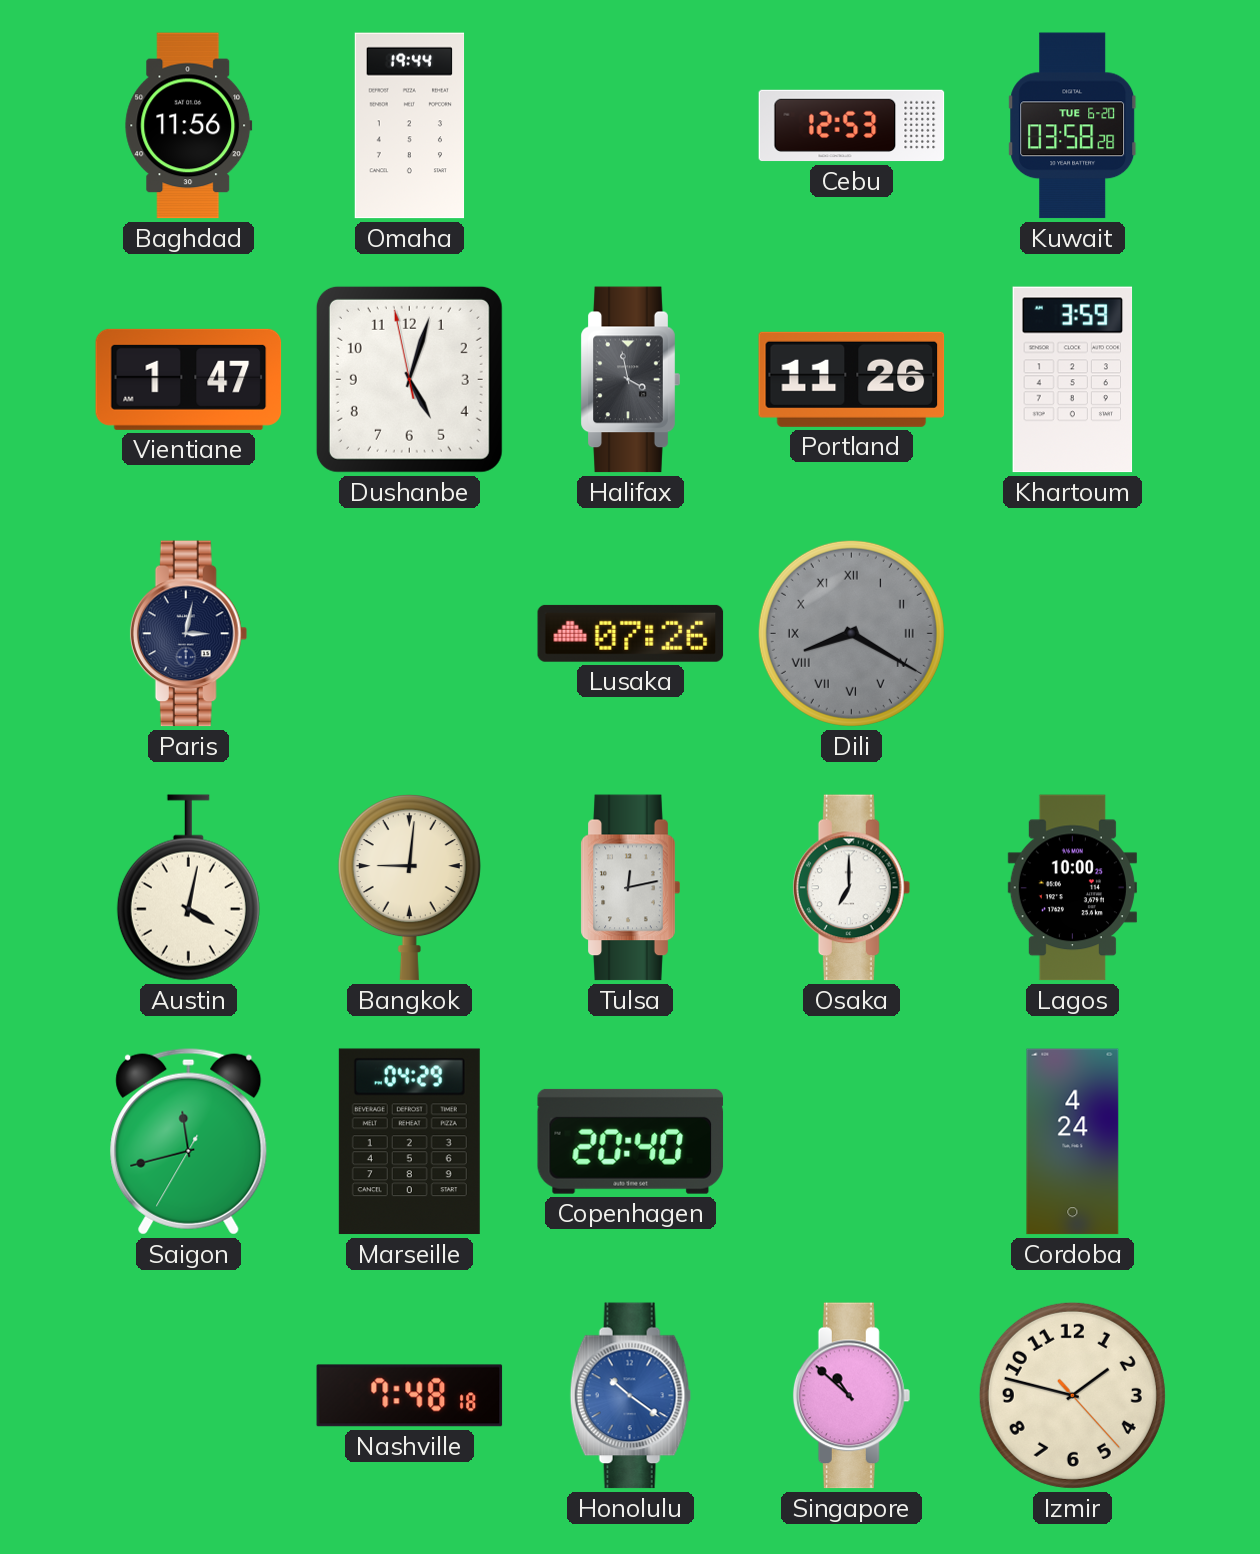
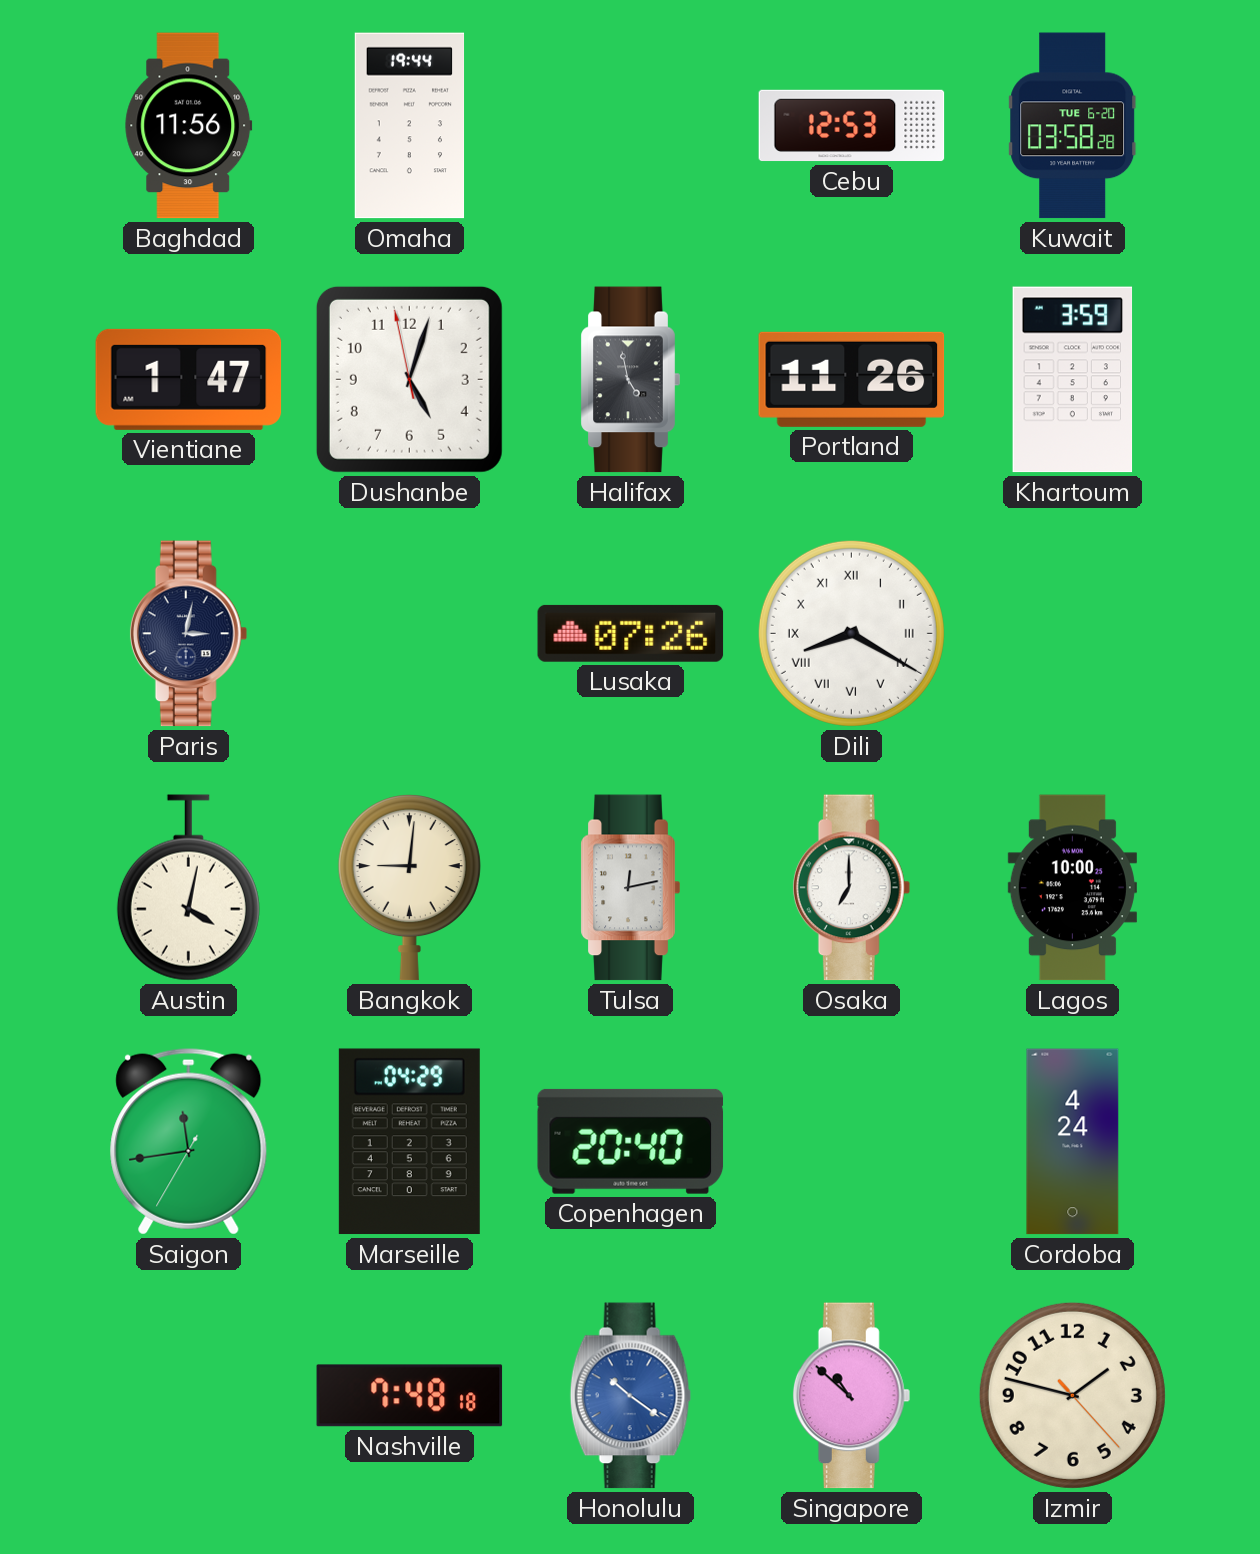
Halifax: 3:58 -> 4:58 (630, 380)
Dili dial: grey -> white (851, 633)
Saigon: 11:42 -> 11:43 (189, 1141)
